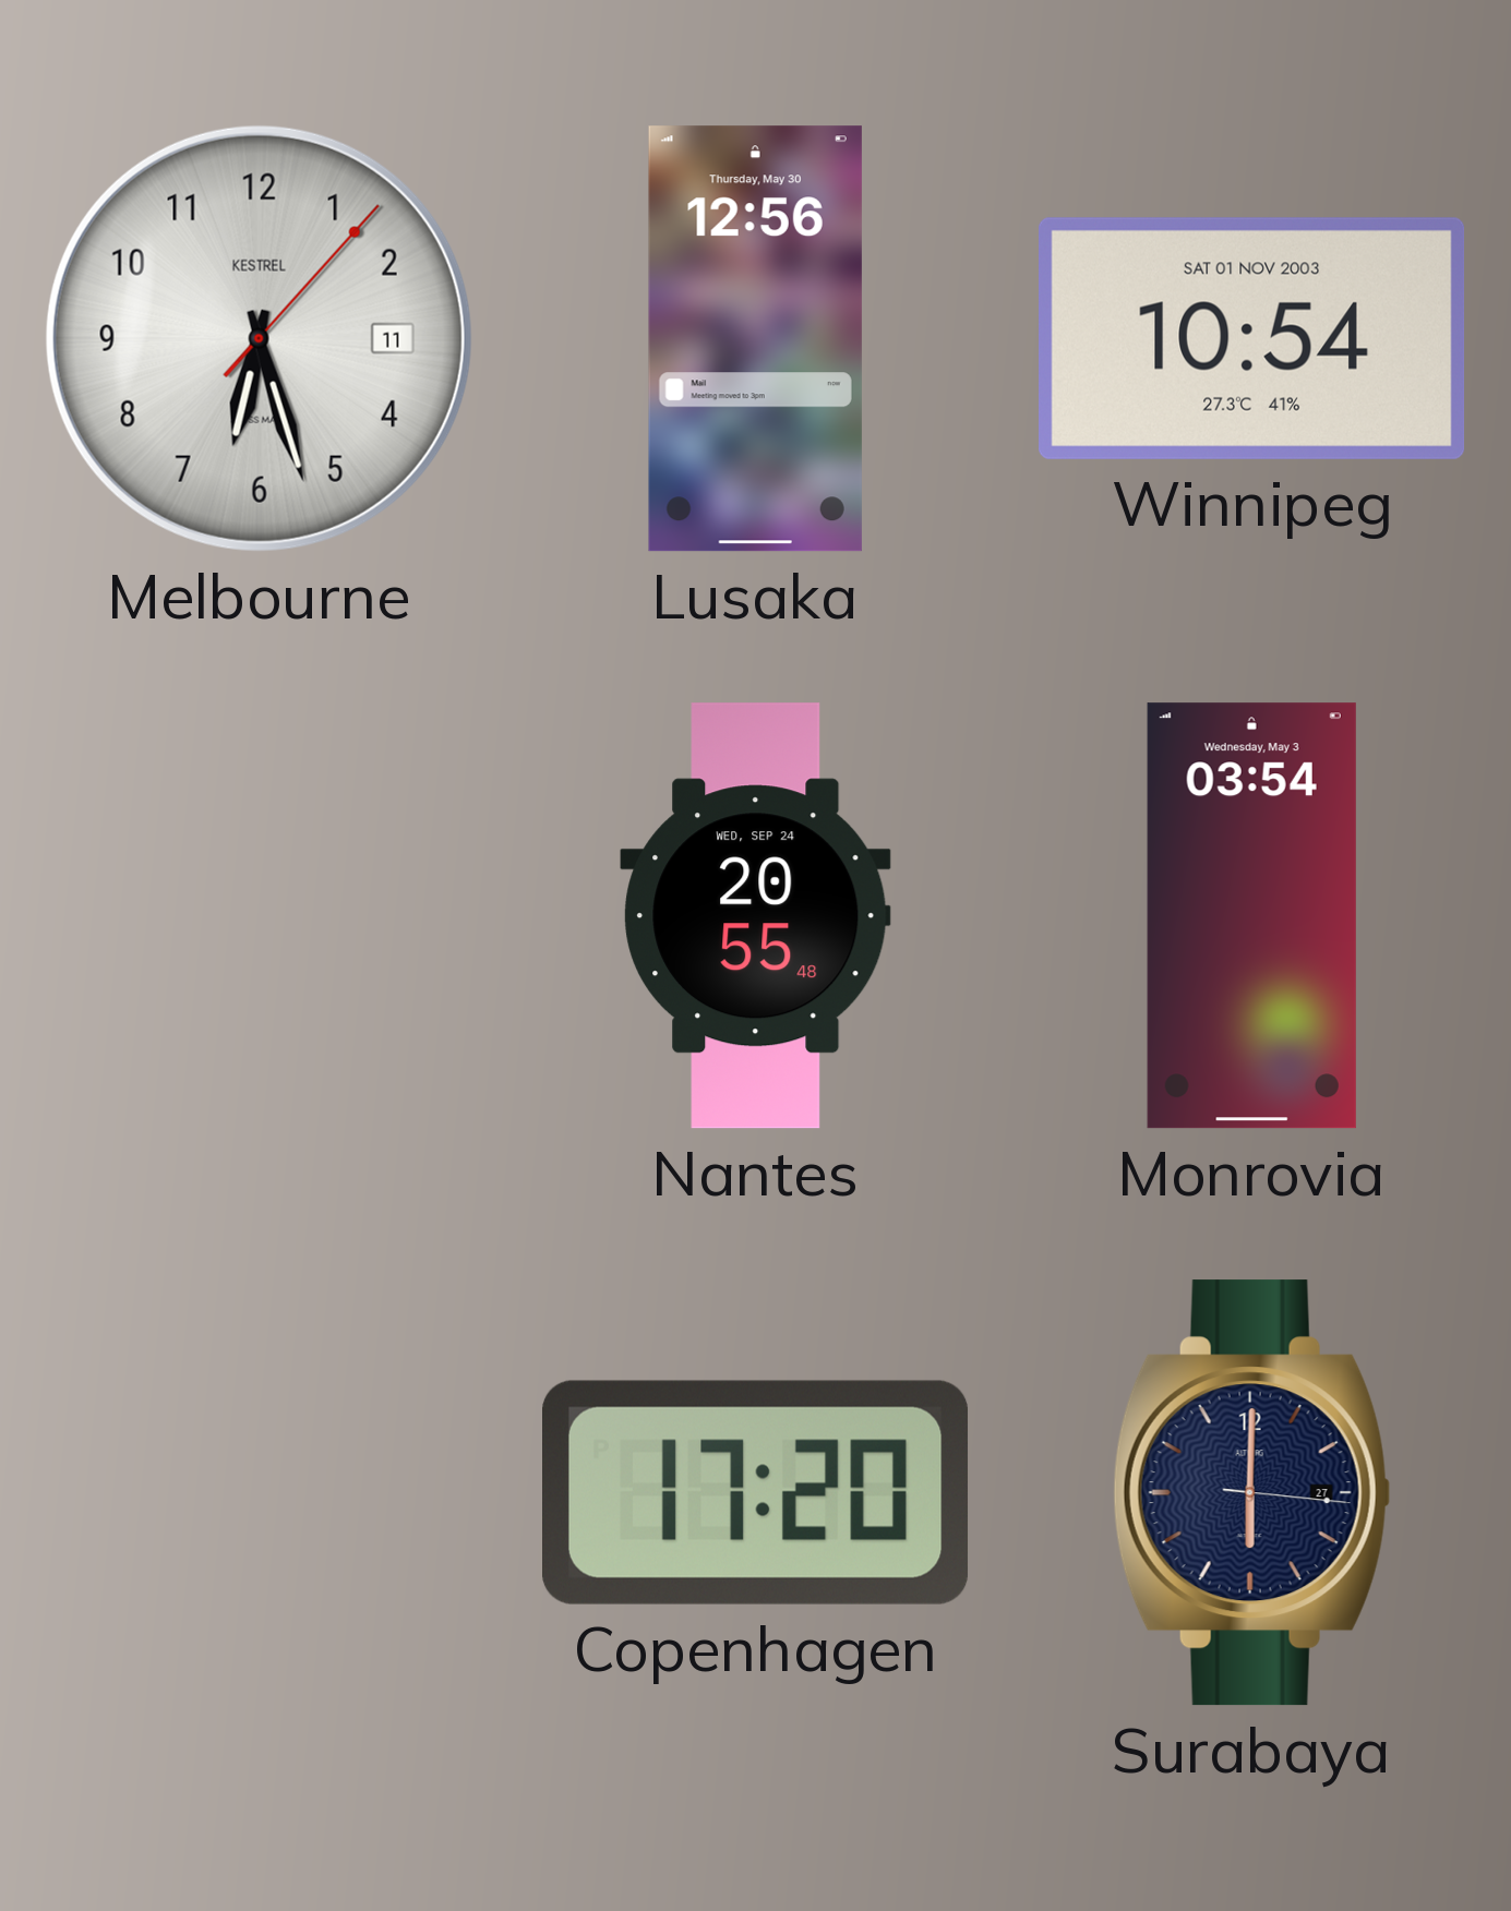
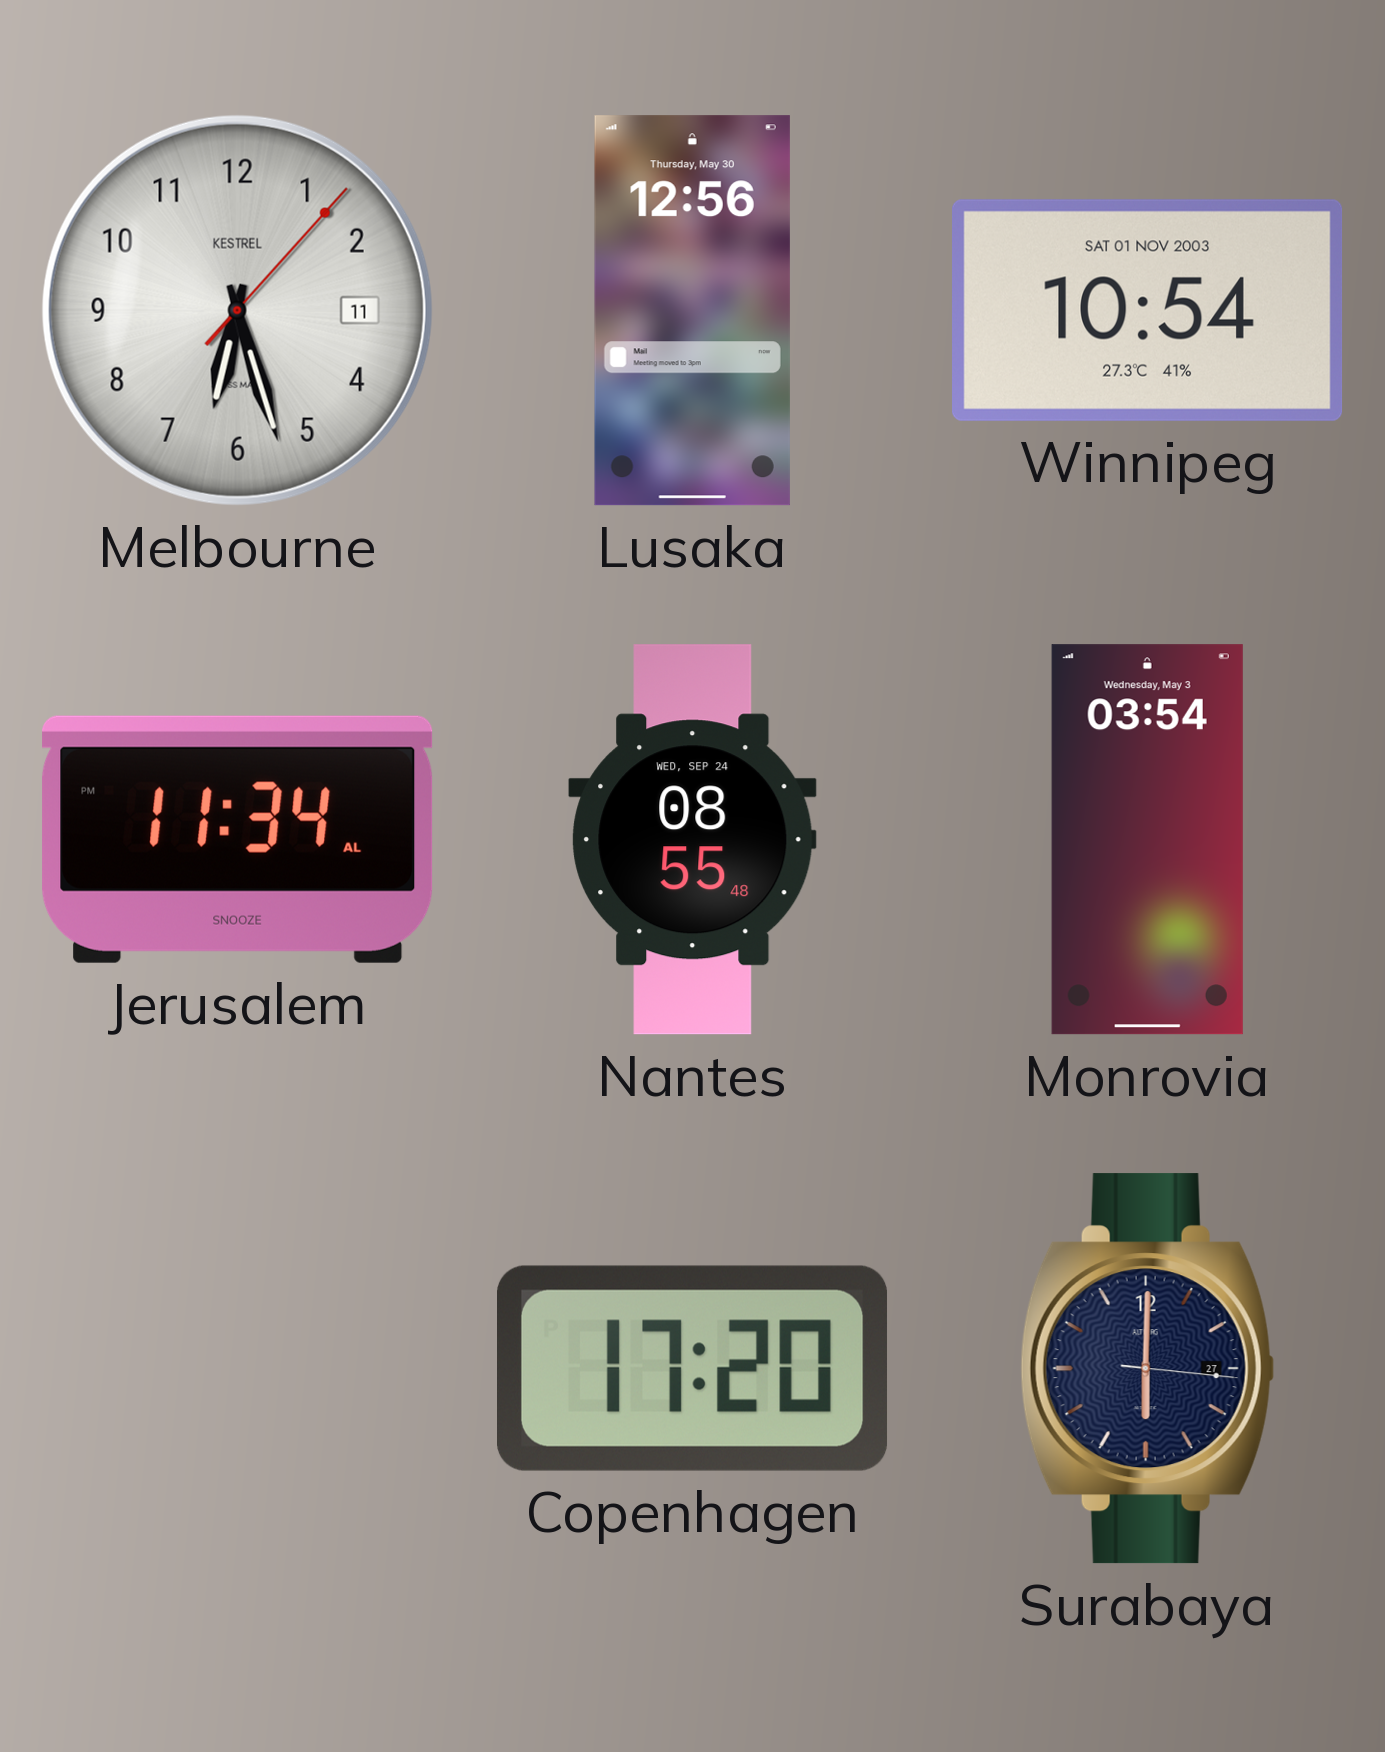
Jerusalem: none -> 11:34 (238, 839)
Nantes: 20:55 -> 08:55 (693, 840)
